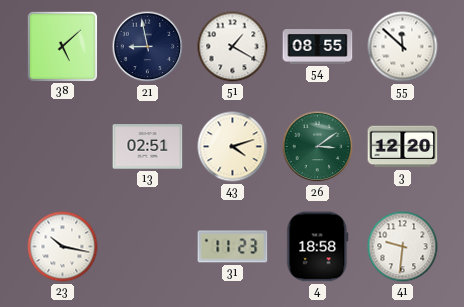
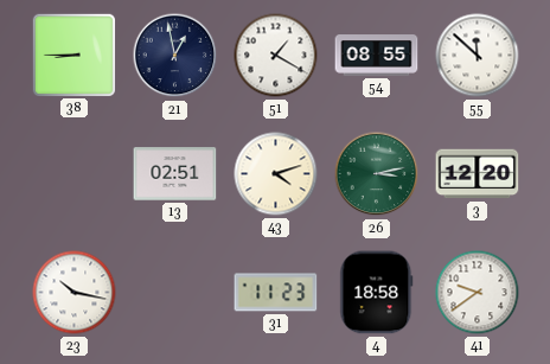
38: 5:08 -> 8:45 (73, 55)
21: 8:58 -> 12:58 (175, 56)
26: 3:09 -> 3:13 (377, 174)
41: 9:31 -> 9:39 (478, 293)
